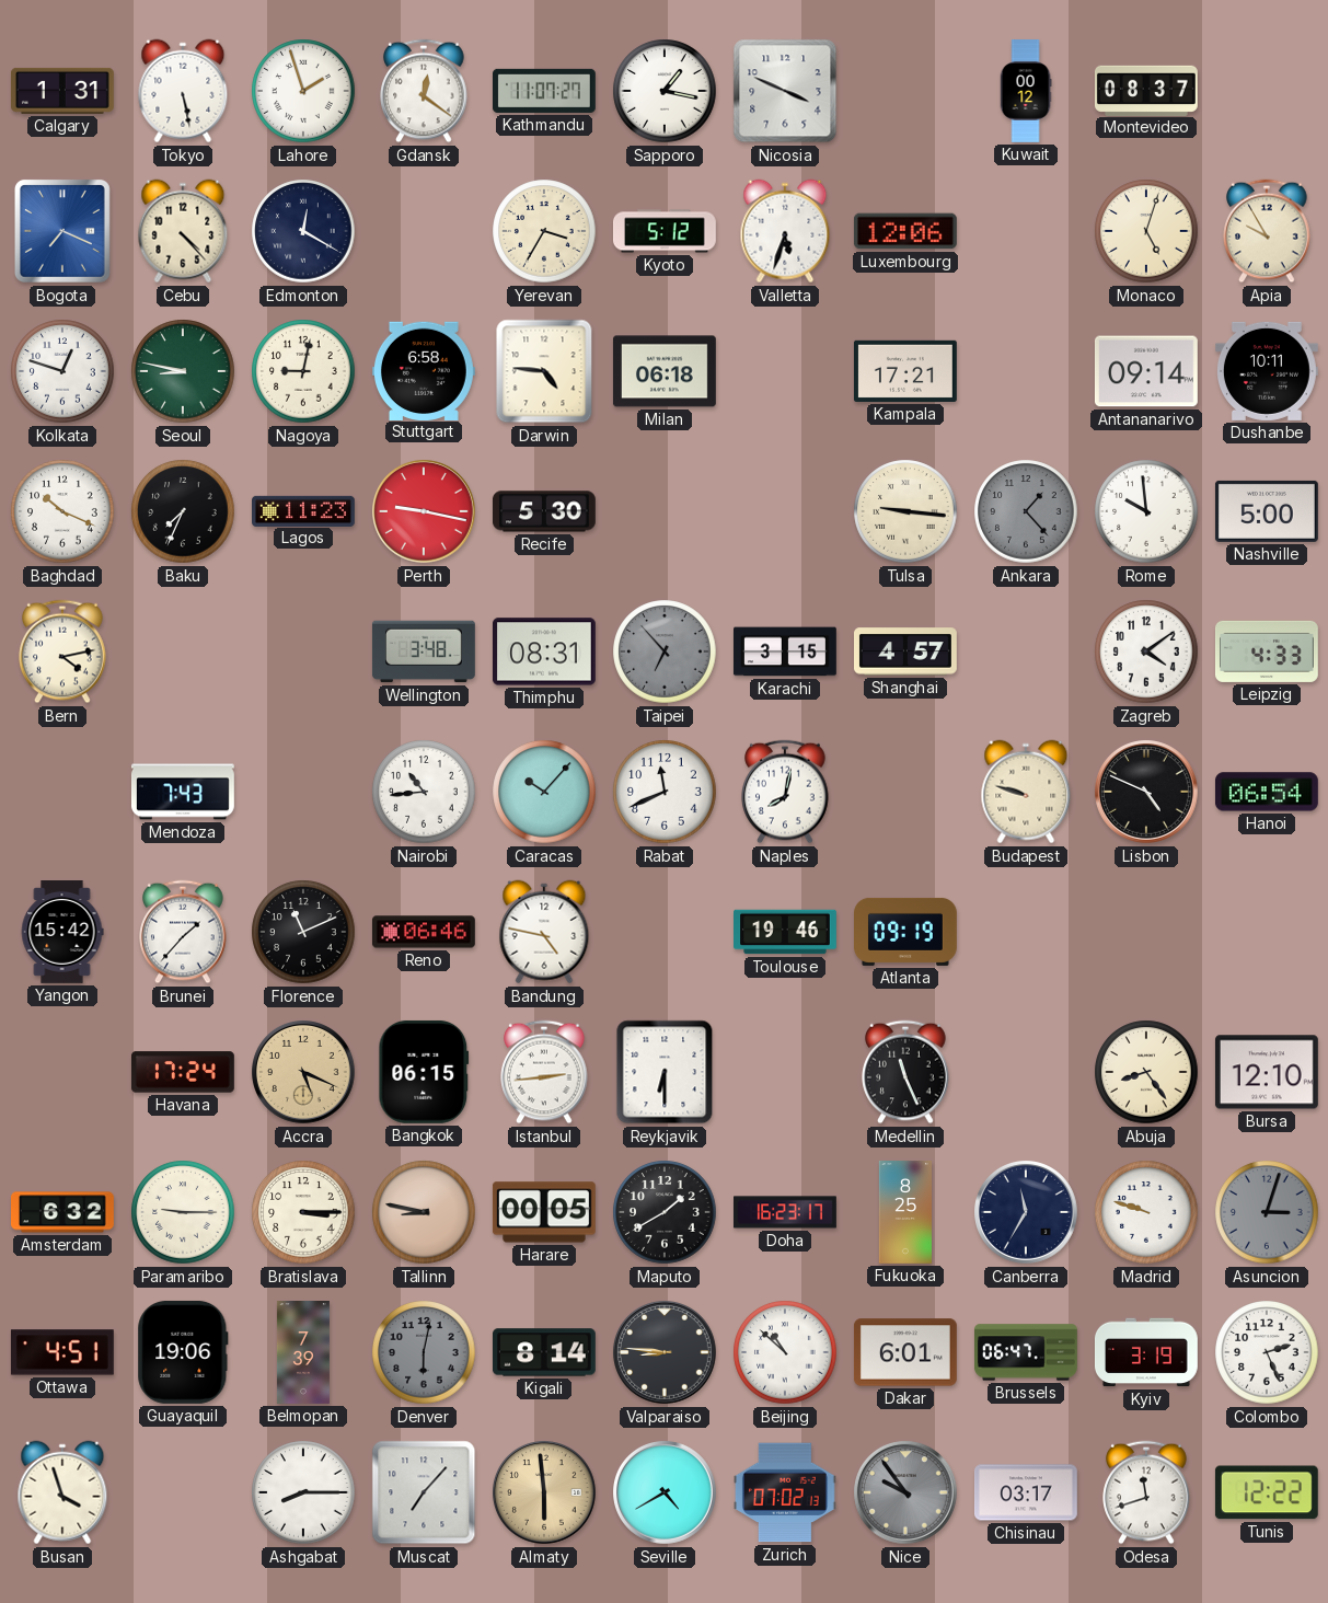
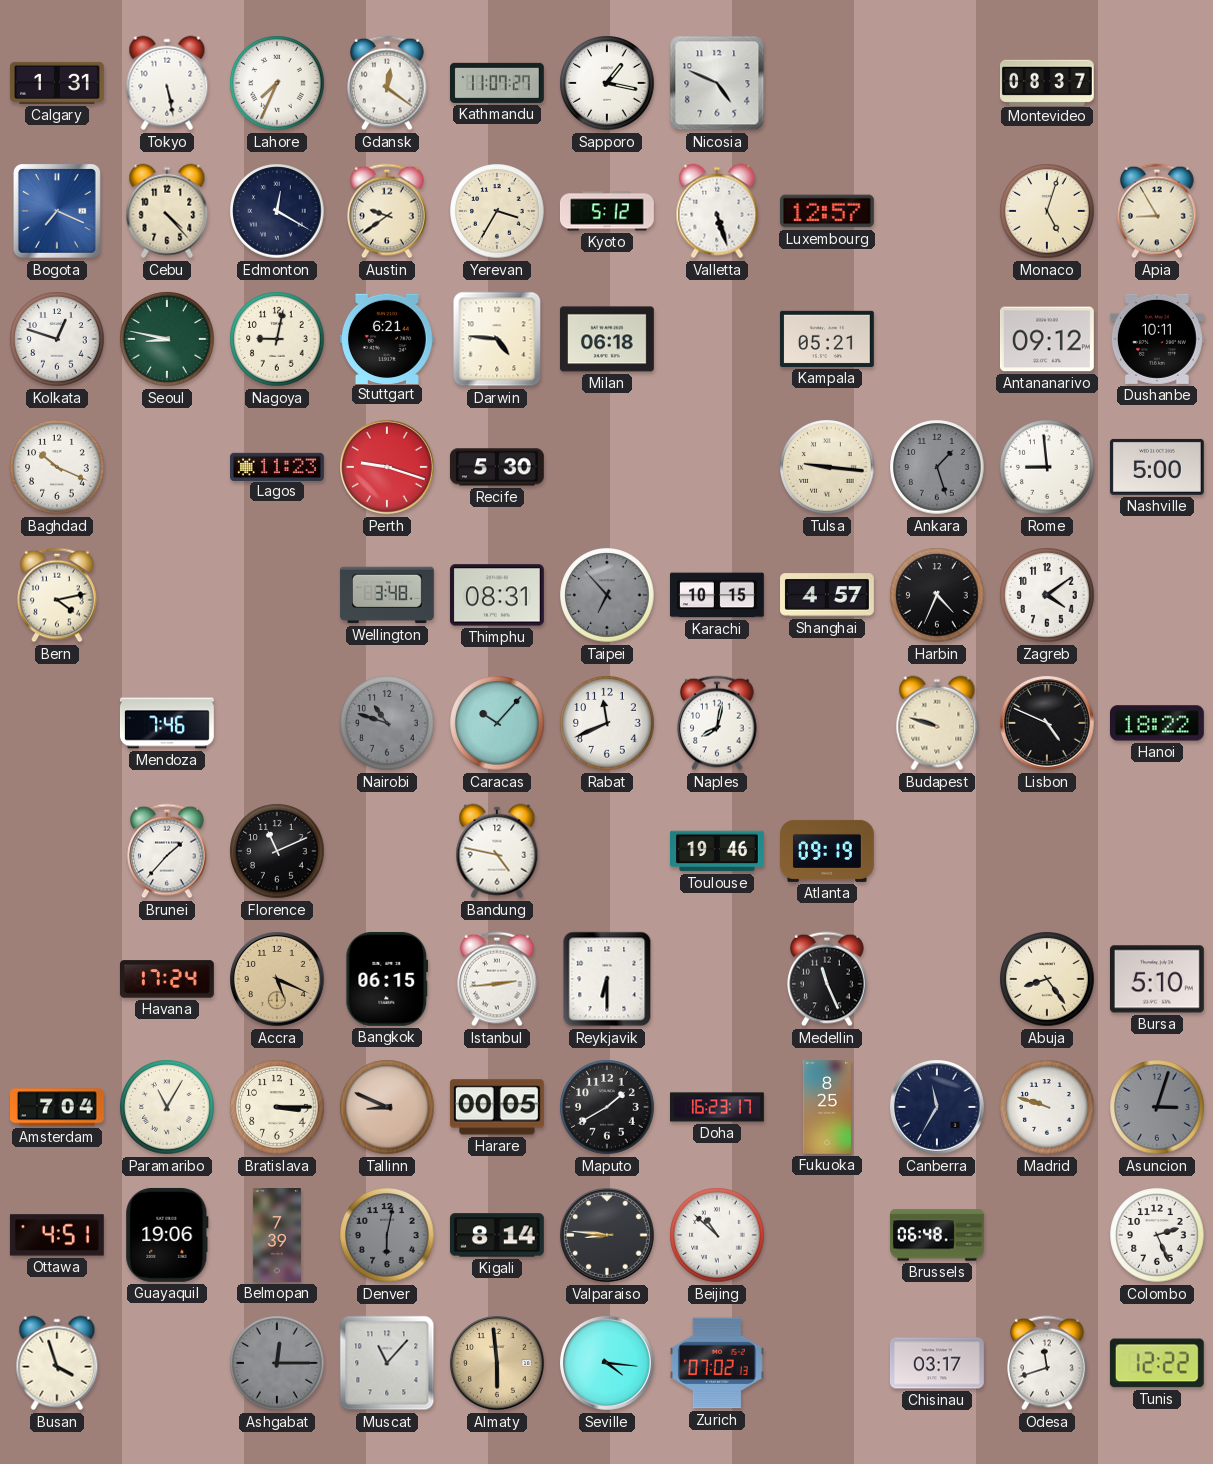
Lahore: 1:57 -> 7:34 (277, 83)
Nicosia: 3:49 -> 4:49 (717, 83)
Kuwait: 00:12 -> none (1026, 92)
Austin: none -> 9:39 (387, 211)
Valletta: 5:33 -> 5:27 (717, 211)
Luxembourg: 12:06 -> 12:57 (827, 211)
Apia: 9:55 -> 8:55 (1157, 211)
Stuttgart: 6:58 -> 6:21 (387, 338)
Kampala: 17:21 -> 05:21 (827, 339)
Antananarivo: 09:14 -> 09:12 (1047, 339)
Baku: 7:34 -> none (183, 511)
Perth: 9:17 -> 9:18 (388, 468)
Ankara: 1:23 -> 1:27 (937, 467)
Rome: 9:59 -> 8:59 (1047, 467)
Karachi: 3:15 -> 10:15 (717, 595)
Harbin: none -> 4:34 (937, 595)
Leipzig: 4:33 -> none (1268, 651)
Mendoza: 7:43 -> 7:46 (167, 723)
Nairobi: 10:44 -> 10:48 (387, 723)
Nairobi dial: white -> grey (387, 723)
Hanoi: 06:54 -> 18:22 (1157, 723)
Yangon: 15:42 -> none (62, 933)
Reno: 06:46 -> none (424, 932)
Bursa: 12:10 -> 5:10 (1157, 979)
Amsterdam: 6:32 -> 7:04 (58, 1107)
Paramaribo: 9:15 -> 11:05 (167, 1107)
Tallinn: 8:47 -> 8:49 (387, 1107)
Dakar: 6:01 -> none (905, 1352)
Brussels: 06:47 -> 06:48 (937, 1235)
Kyiv: 3:19 -> none (1146, 1352)
Ashgabat: 8:15 -> 12:15 (277, 1363)
Ashgabat dial: white -> grey (277, 1363)
Muscat: 7:07 -> 11:07 (387, 1363)
Seville: 4:40 -> 4:16 (608, 1364)
Nice: 9:54 -> none (906, 1494)
